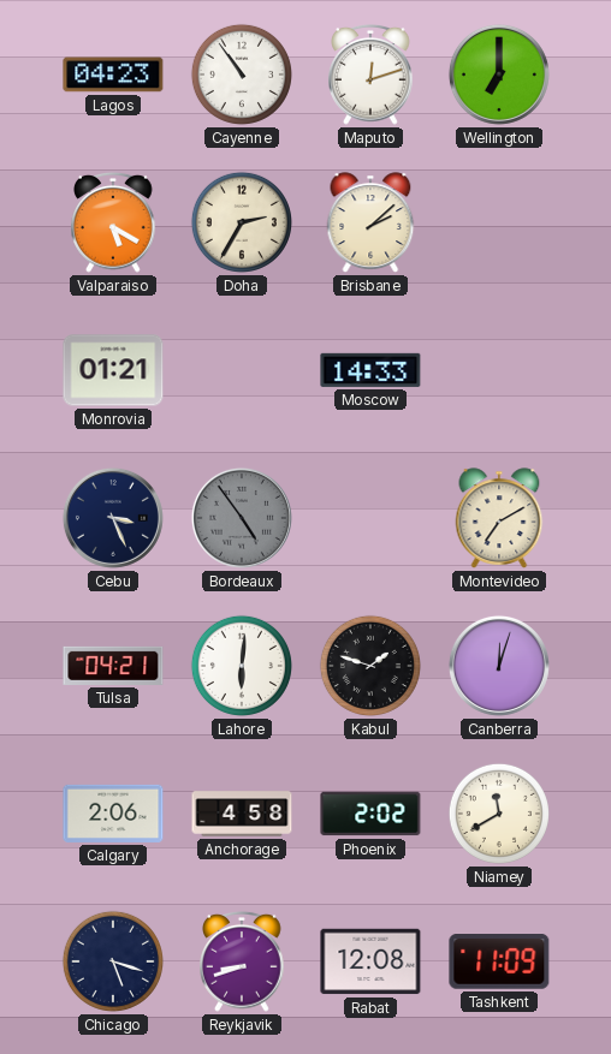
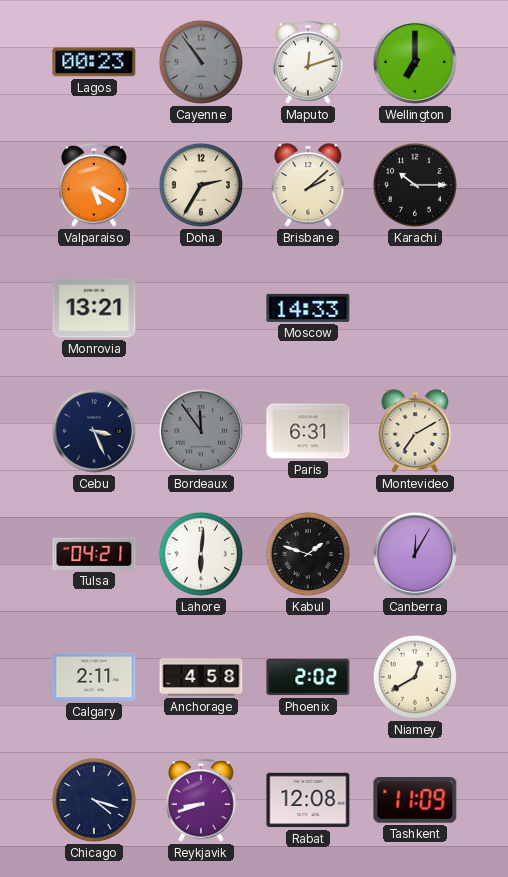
Lagos: 04:23 -> 00:23 (94, 62)
Cayenne dial: white -> grey (201, 62)
Karachi: none -> 10:15 (415, 185)
Monrovia: 01:21 -> 13:21 (94, 308)
Bordeaux: 4:54 -> 11:54 (201, 431)
Paris: none -> 6:31 (308, 431)
Canberra: 12:03 -> 12:05 (415, 554)
Calgary: 2:06 -> 2:11 (94, 677)
Niamey: 11:40 -> 12:40 (415, 677)
Chicago: 5:18 -> 4:18 (94, 800)
